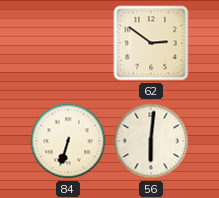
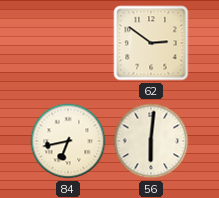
84: 6:33 -> 6:43 (68, 141)
